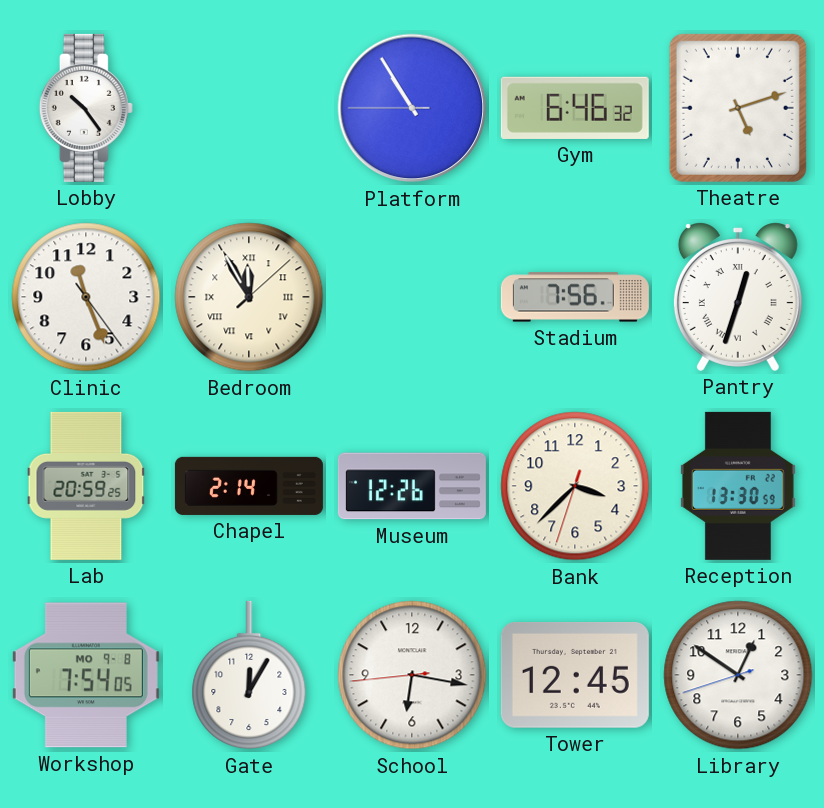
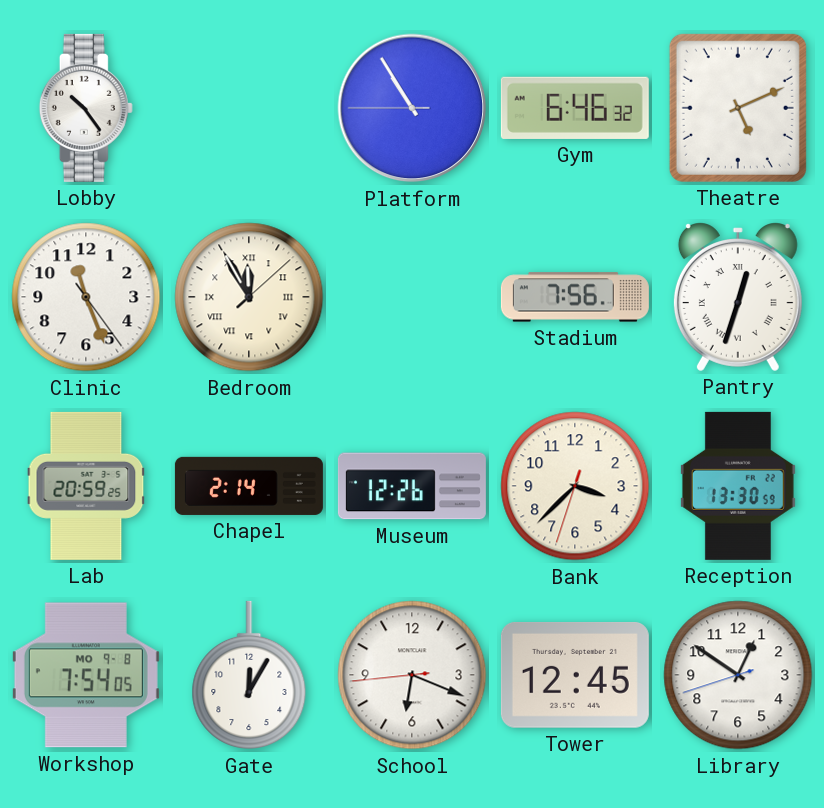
Theatre: 5:12 -> 5:11 (738, 108)
School: 6:16 -> 6:18 (412, 675)
